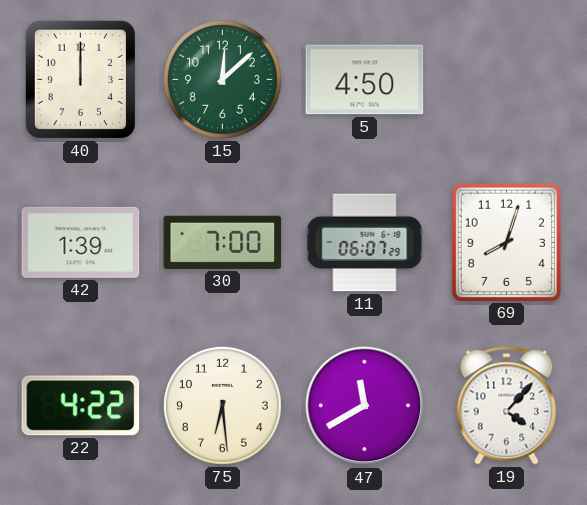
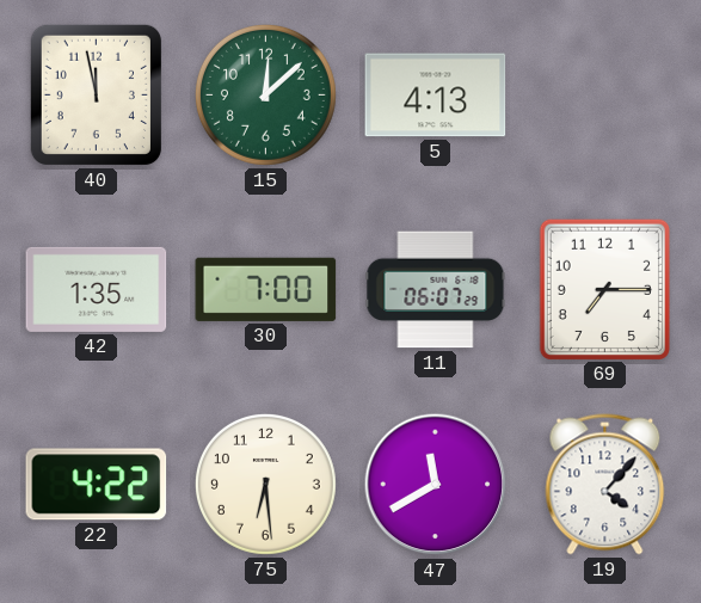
40: 12:00 -> 11:58 (96, 94)
5: 4:50 -> 4:13 (436, 96)
42: 1:39 -> 1:35 (97, 289)
69: 8:03 -> 7:15 (604, 289)
